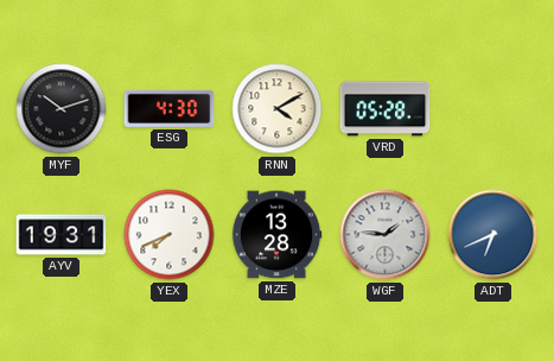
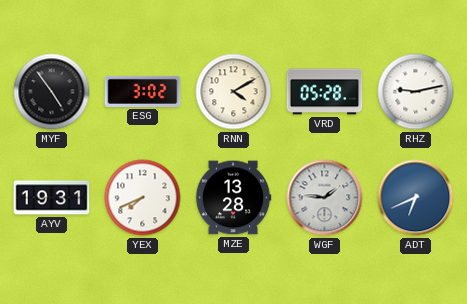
MYF: 10:12 -> 4:54 (52, 92)
ESG: 4:30 -> 3:02 (143, 91)
RHZ: none -> 9:13 (416, 92)
